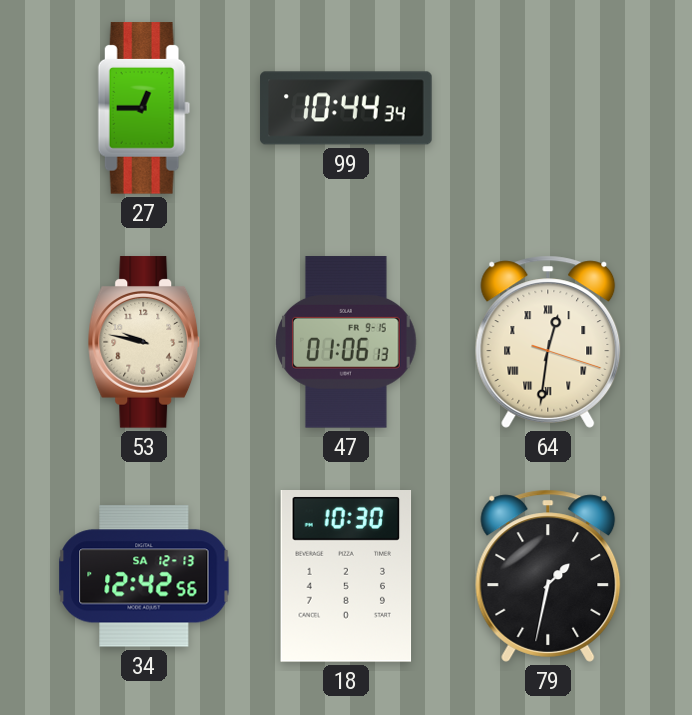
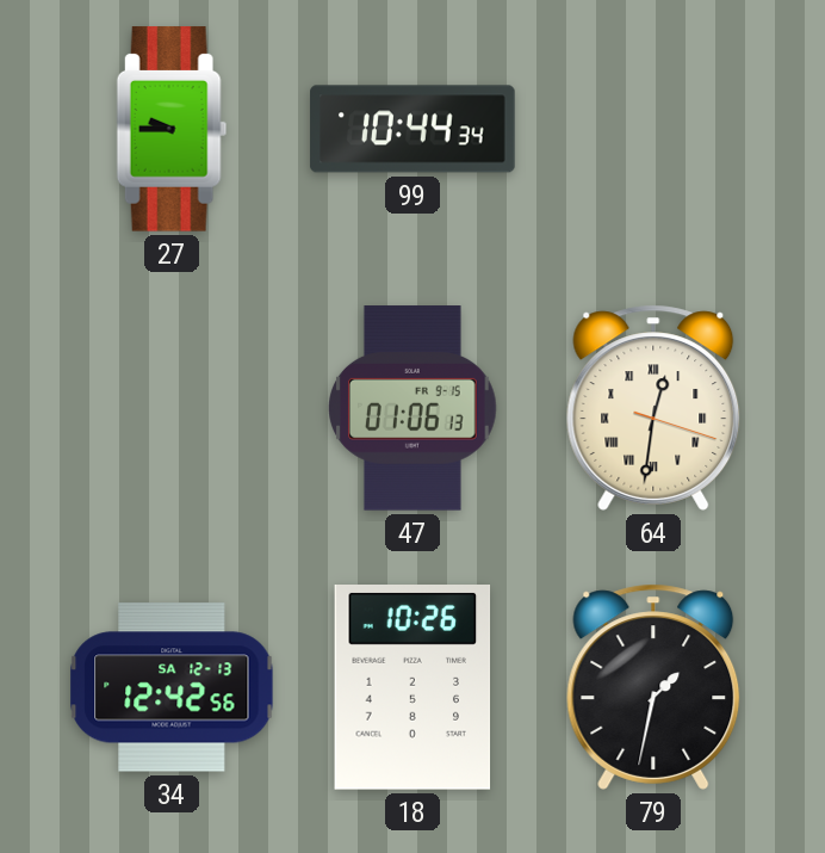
27: 12:45 -> 9:45 (172, 129)
53: 9:47 -> none (144, 342)
18: 10:30 -> 10:26 (412, 688)
